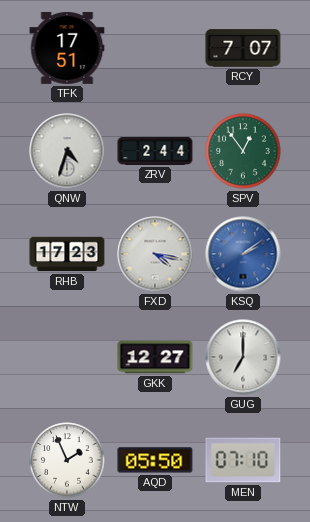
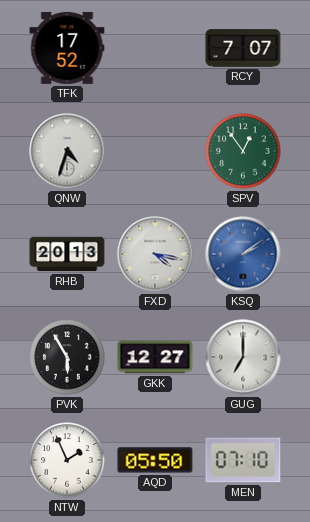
TFK: 17:51 -> 17:52 (67, 48)
ZRV: 2:44 -> none (155, 151)
RHB: 17:23 -> 20:13 (67, 254)
PVK: none -> 5:55 (67, 357)
